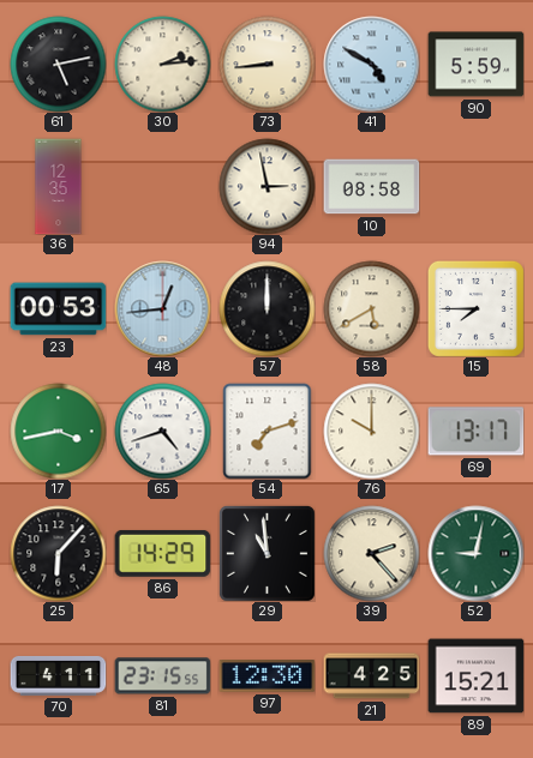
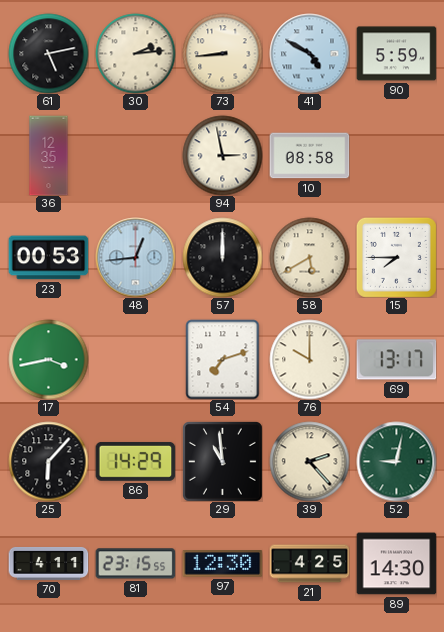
65: 4:42 -> none (162, 431)
89: 15:21 -> 14:30 (396, 564)
